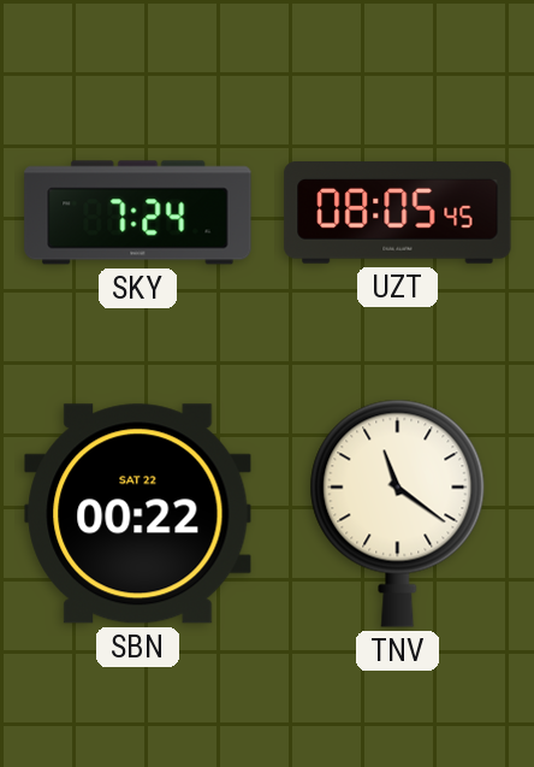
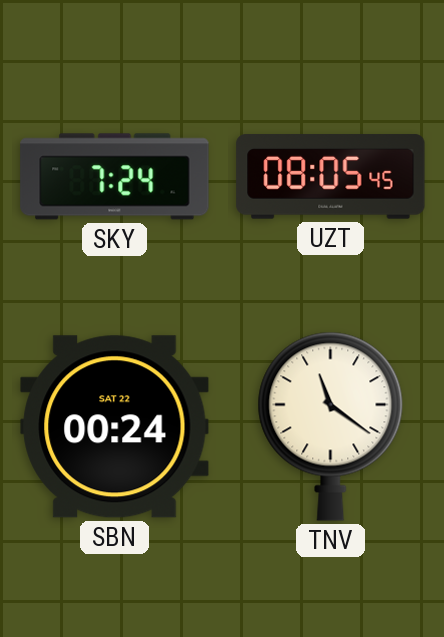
SBN: 00:22 -> 00:24 (115, 427)
